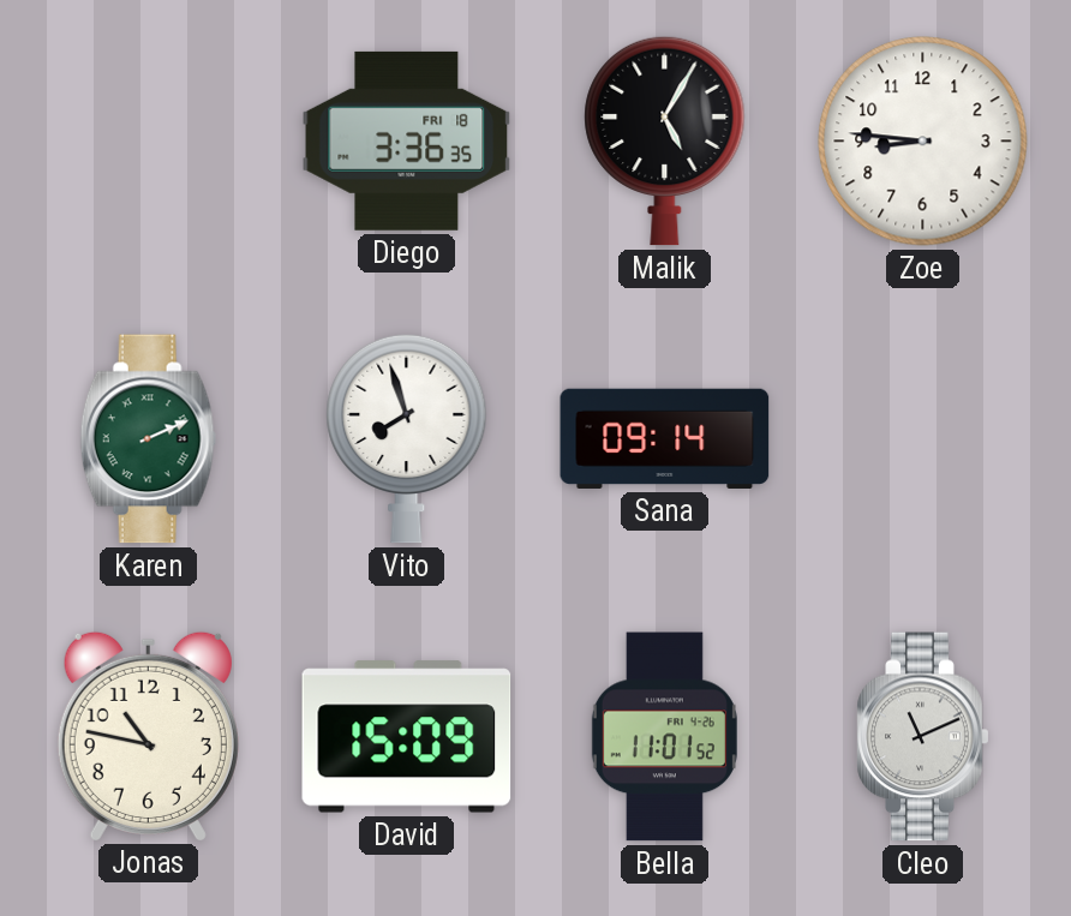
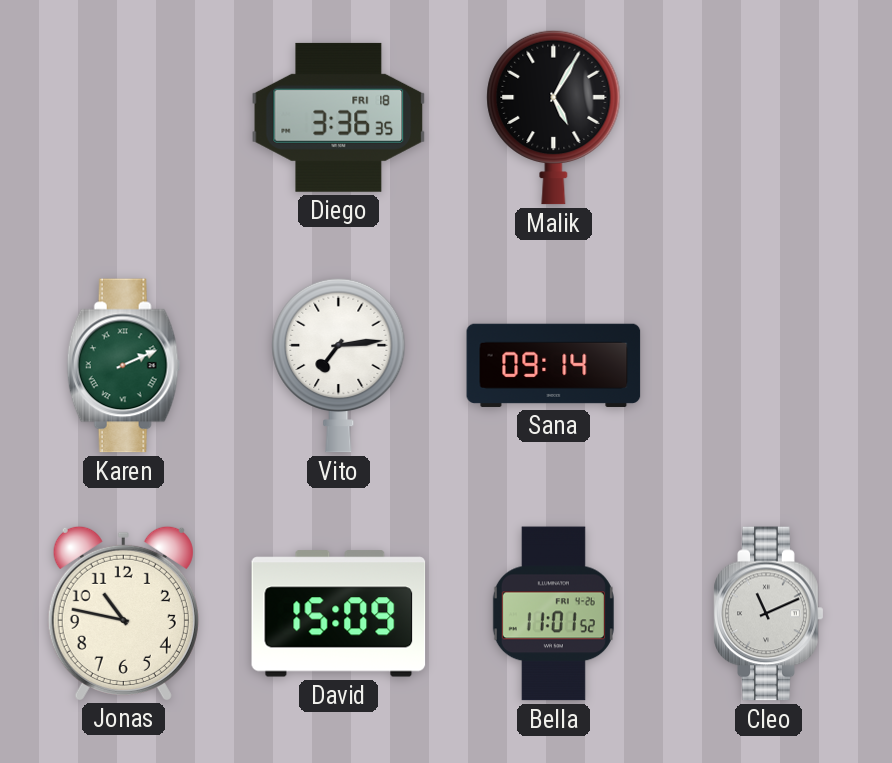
Zoe: 8:46 -> none (923, 142)
Vito: 7:57 -> 7:14 (339, 365)
